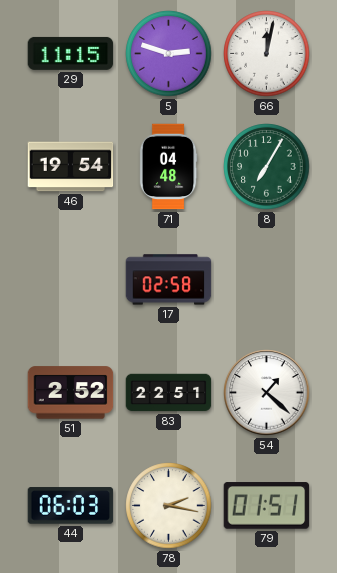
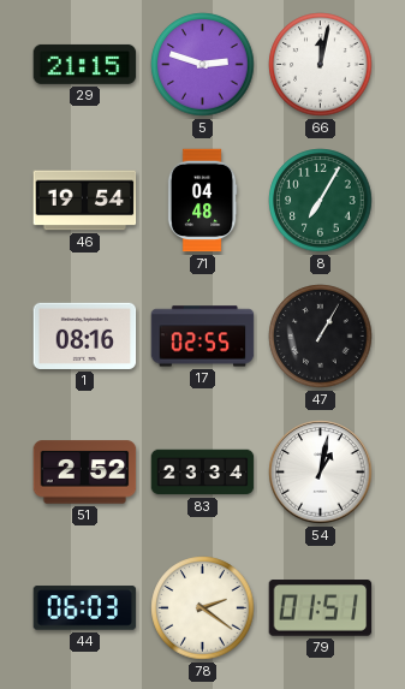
29: 11:15 -> 21:15 (85, 64)
1: none -> 08:16 (85, 335)
17: 02:58 -> 02:55 (203, 337)
47: none -> 1:05 (321, 337)
83: 22:51 -> 23:34 (203, 473)
54: 1:22 -> 1:02 (321, 473)
78: 2:17 -> 2:21 (203, 608)
